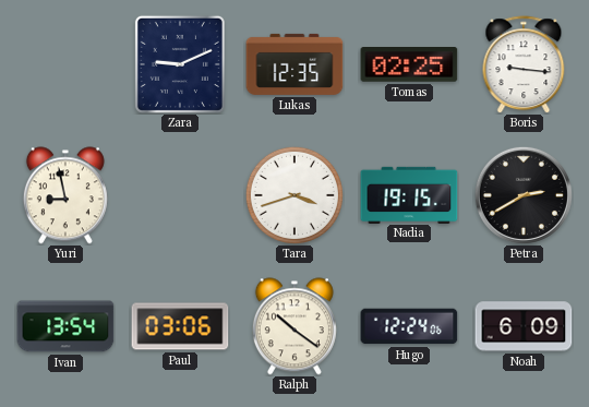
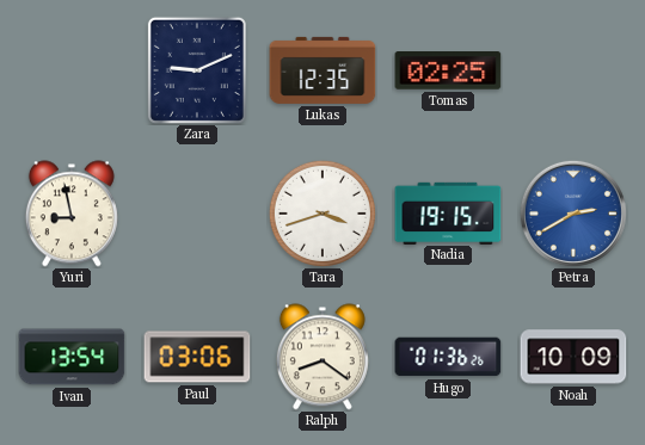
Boris: 9:16 -> none (524, 64)
Petra dial: black -> blue (573, 214)
Ralph: 10:21 -> 8:21 (322, 357)
Hugo: 12:24 -> 01:36 (448, 357)
Noah: 6:09 -> 10:09 (573, 357)
